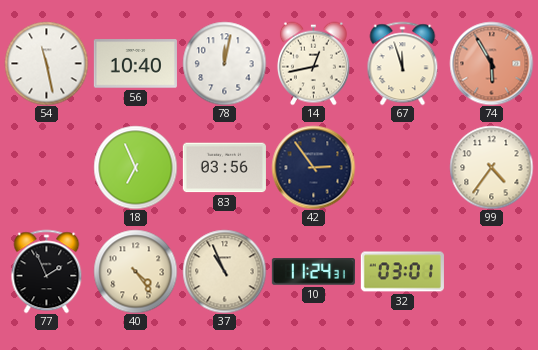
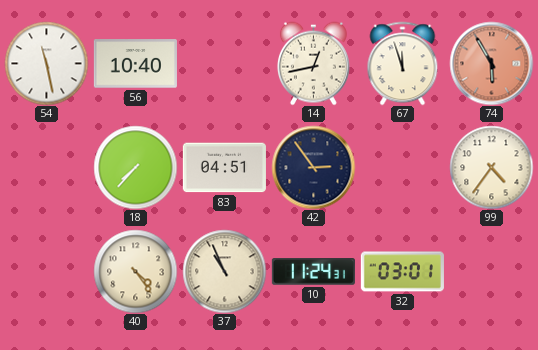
78: 12:02 -> none (224, 63)
18: 6:56 -> 7:37 (135, 167)
83: 03:56 -> 04:51 (224, 168)
77: 1:56 -> none (47, 271)
